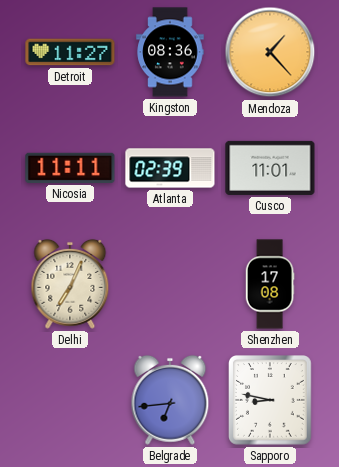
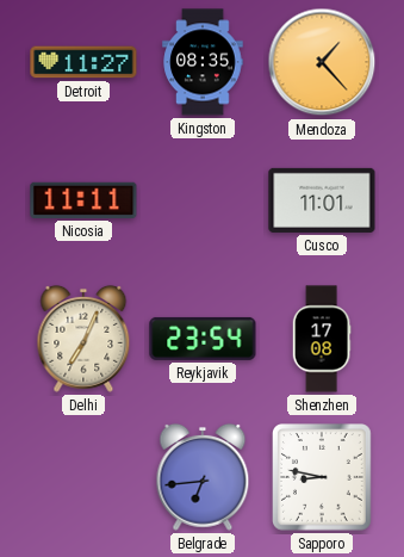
Kingston: 08:36 -> 08:35 (203, 62)
Atlanta: 02:39 -> none (170, 168)
Reykjavik: none -> 23:54 (203, 339)
